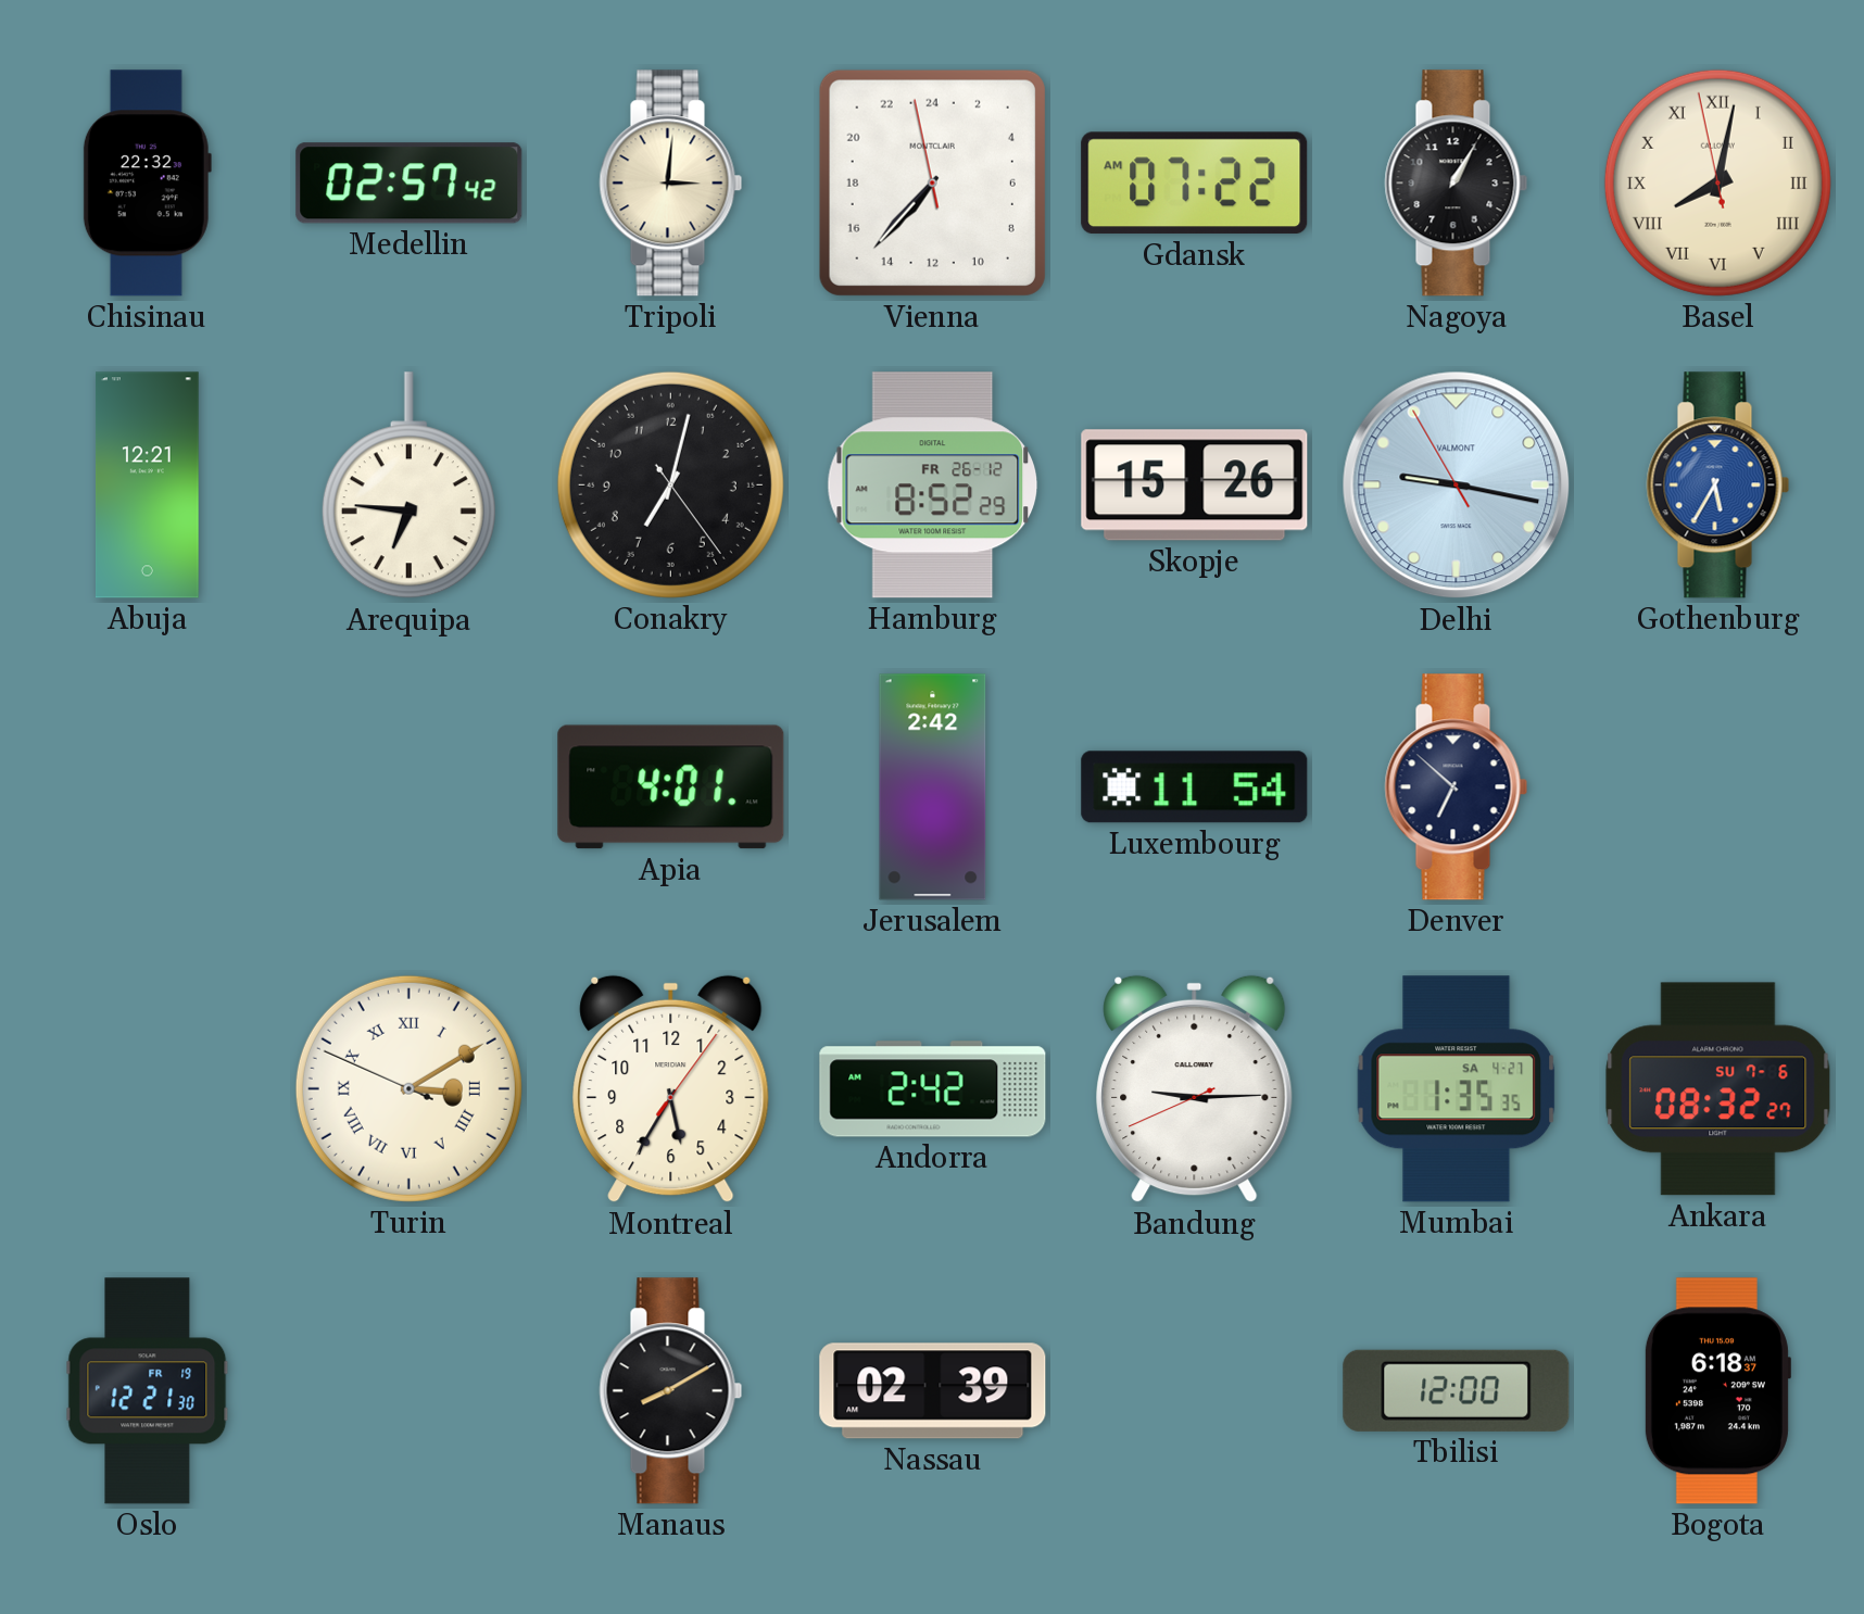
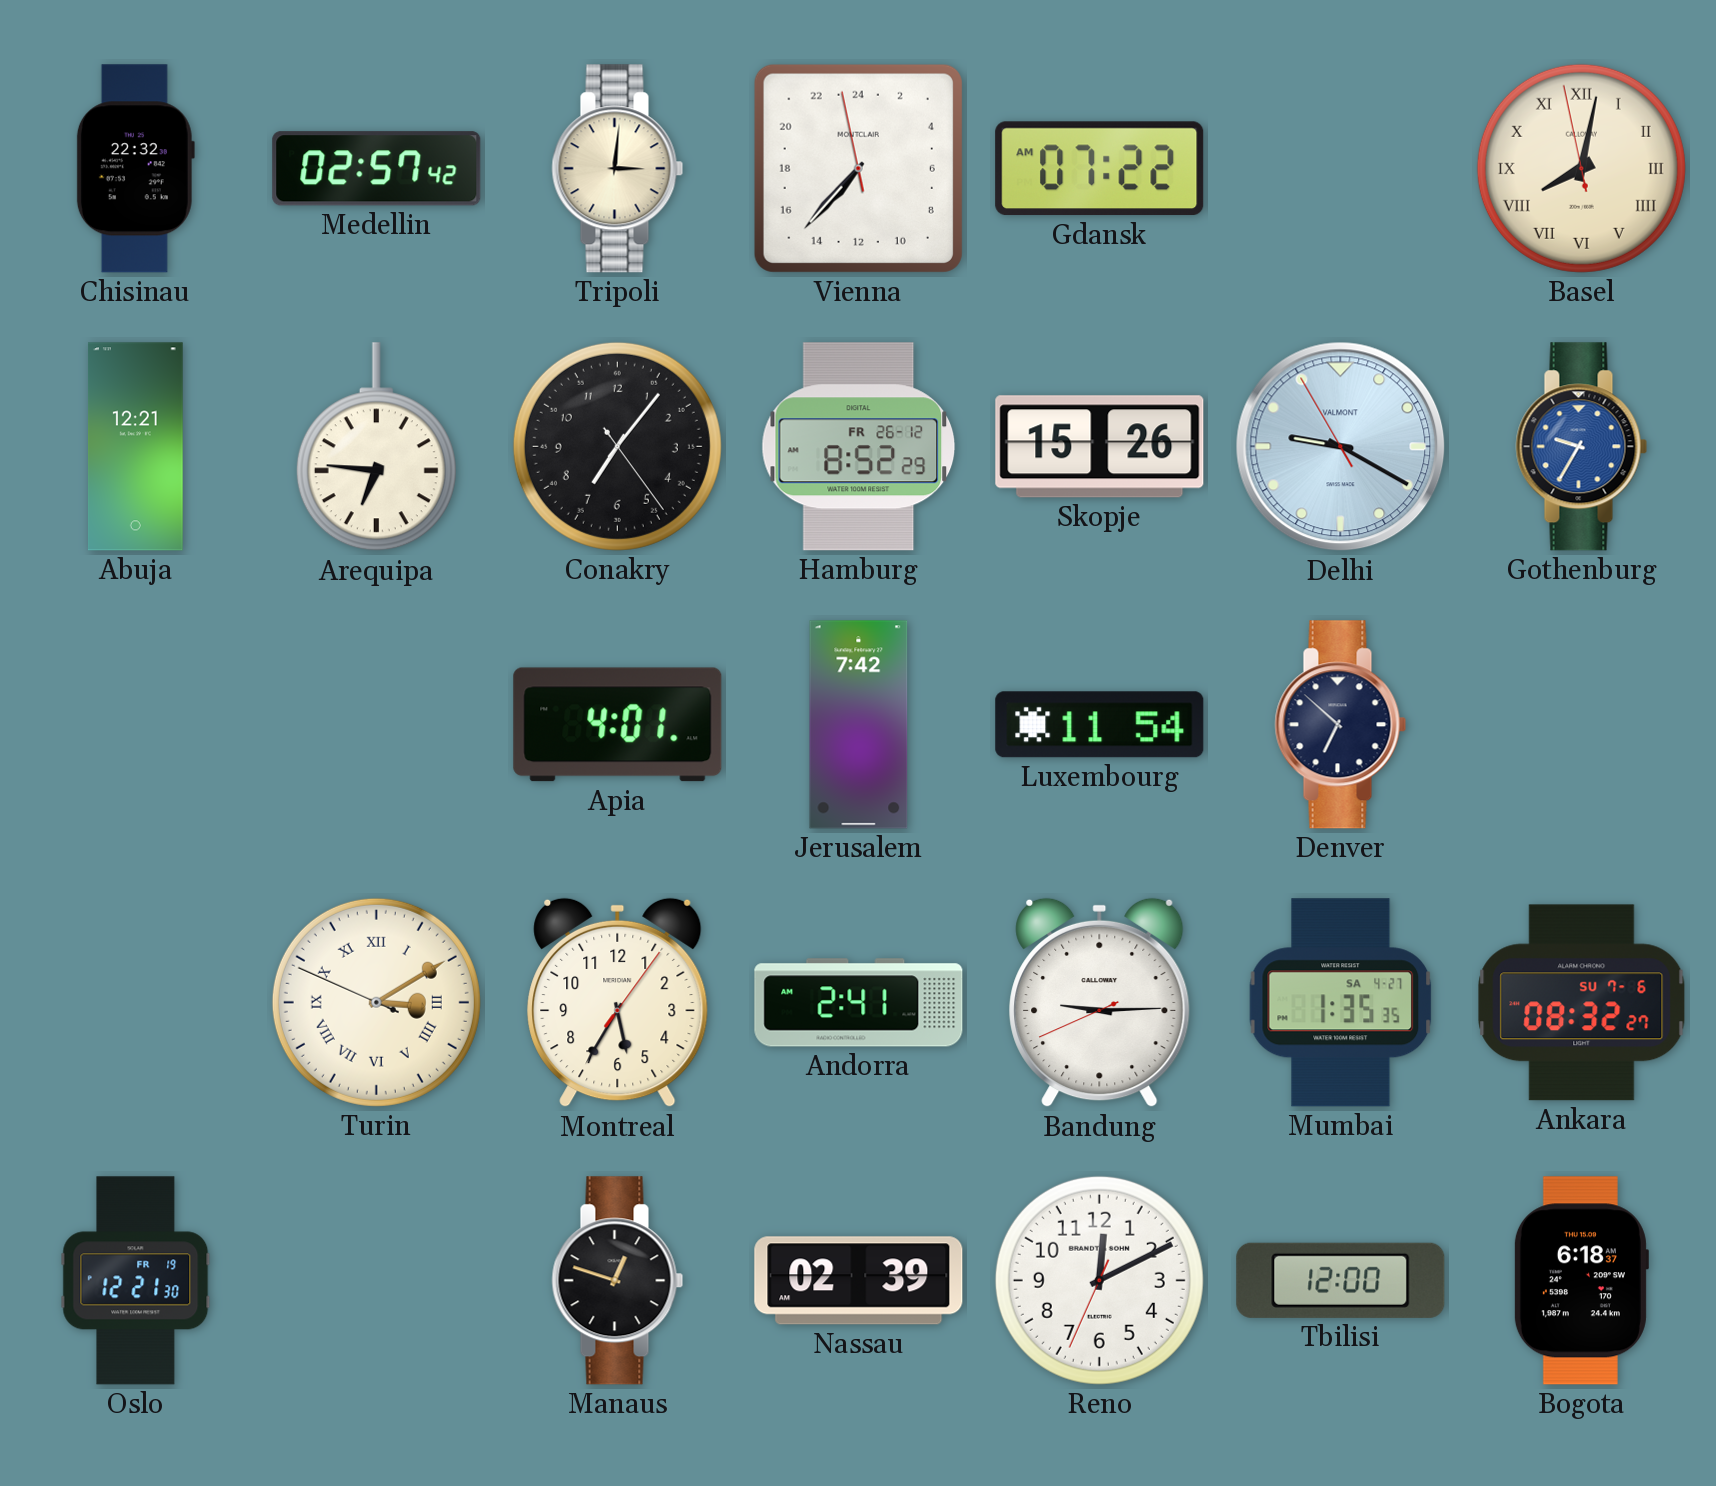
Nagoya: 1:05 -> none (1457, 184)
Conakry: 7:02 -> 7:06 (617, 446)
Delhi: 9:16 -> 9:19 (1341, 447)
Gothenburg: 5:35 -> 9:35 (1582, 447)
Jerusalem: 2:42 -> 7:42 (859, 725)
Andorra: 2:42 -> 2:41 (859, 1003)
Manaus: 8:10 -> 12:48 (618, 1281)
Reno: none -> 12:10 (1099, 1280)
